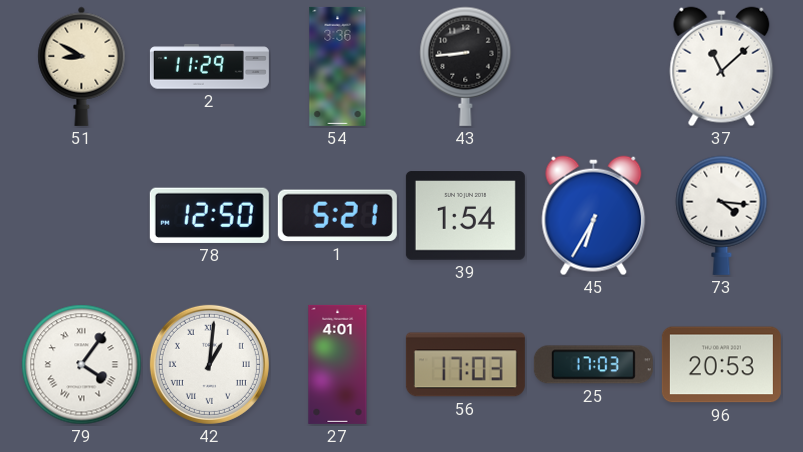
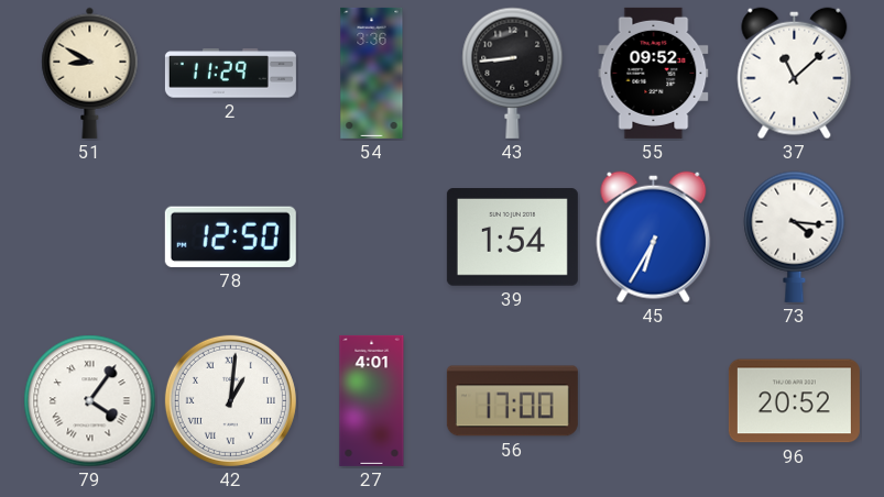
55: none -> 09:52 (654, 73)
1: 5:21 -> none (337, 216)
56: 17:03 -> 17:00 (512, 401)
25: 17:03 -> none (593, 365)
96: 20:53 -> 20:52 (794, 401)
